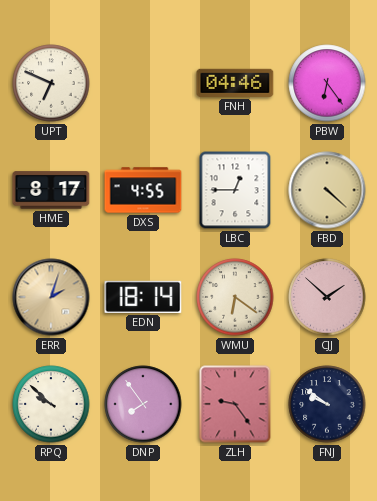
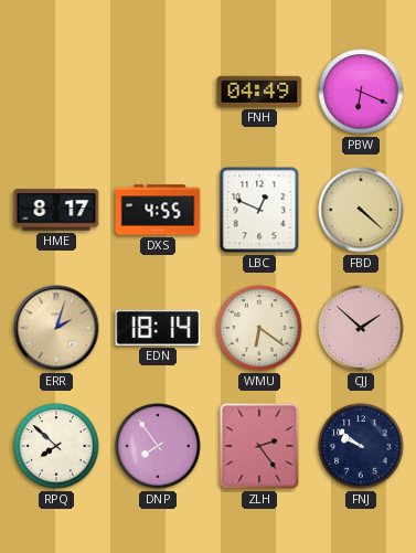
UPT: 6:49 -> none (51, 83)
FNH: 04:46 -> 04:49 (259, 92)
PBW: 6:24 -> 6:19 (361, 92)
LBC: 12:45 -> 12:49 (259, 210)
RPQ: 9:52 -> 7:52 (56, 446)
ZLH: 9:24 -> 2:24 (259, 446)
